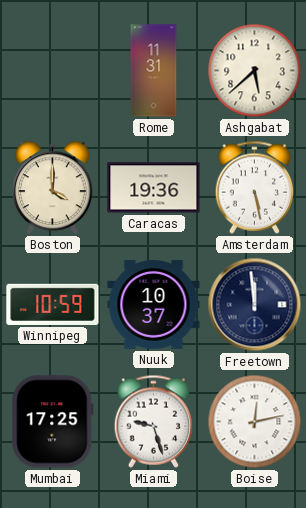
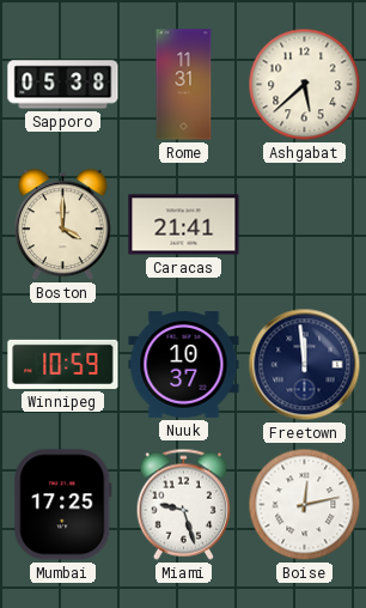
Sapporo: none -> 05:38 (63, 85)
Caracas: 19:36 -> 21:41 (184, 225)
Amsterdam: 5:28 -> none (255, 187)
